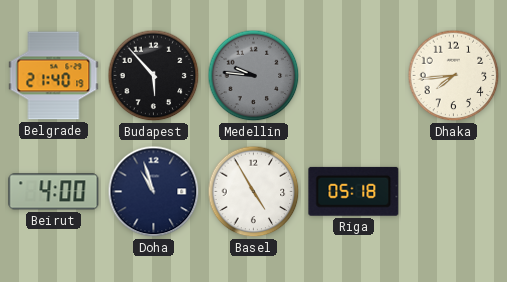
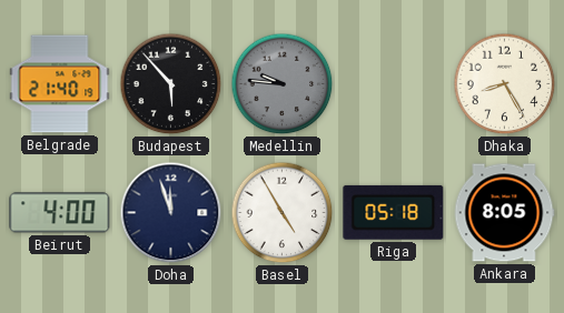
Dhaka: 7:44 -> 8:25 (505, 84)
Doha: 10:57 -> 11:57 (171, 213)
Ankara: none -> 8:05 (504, 213)
